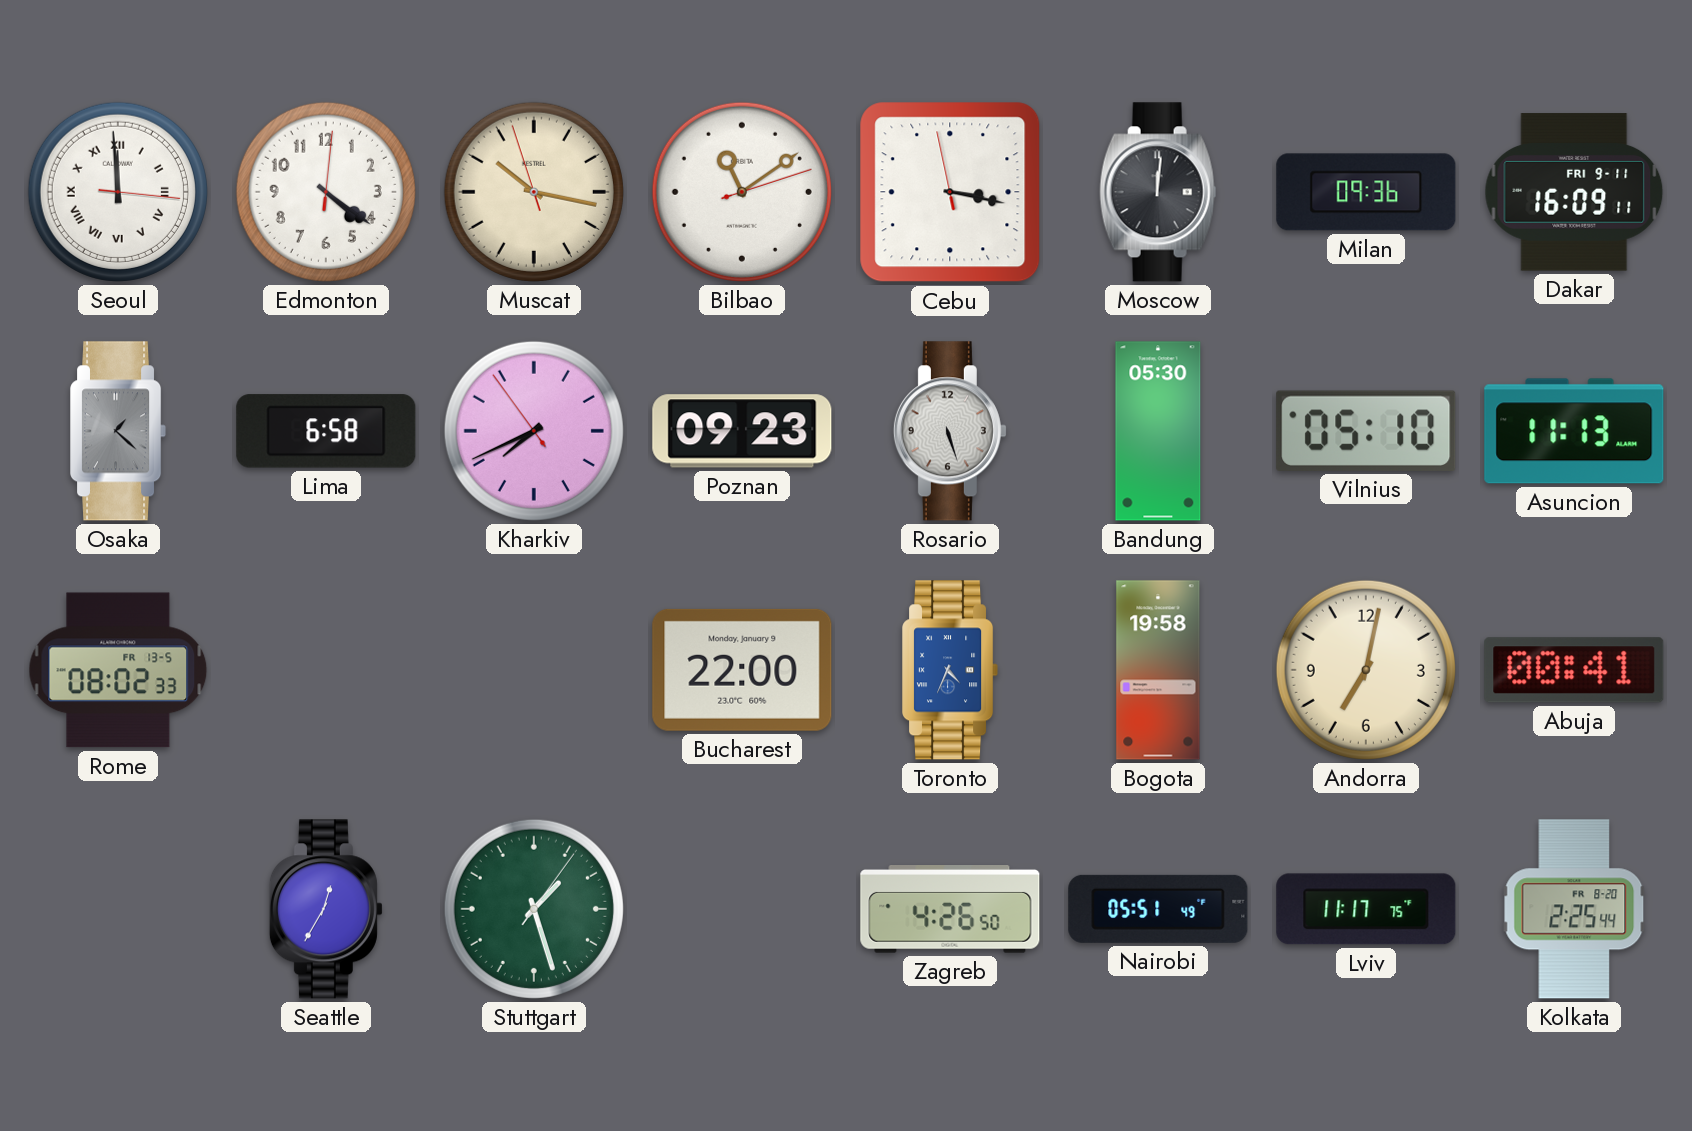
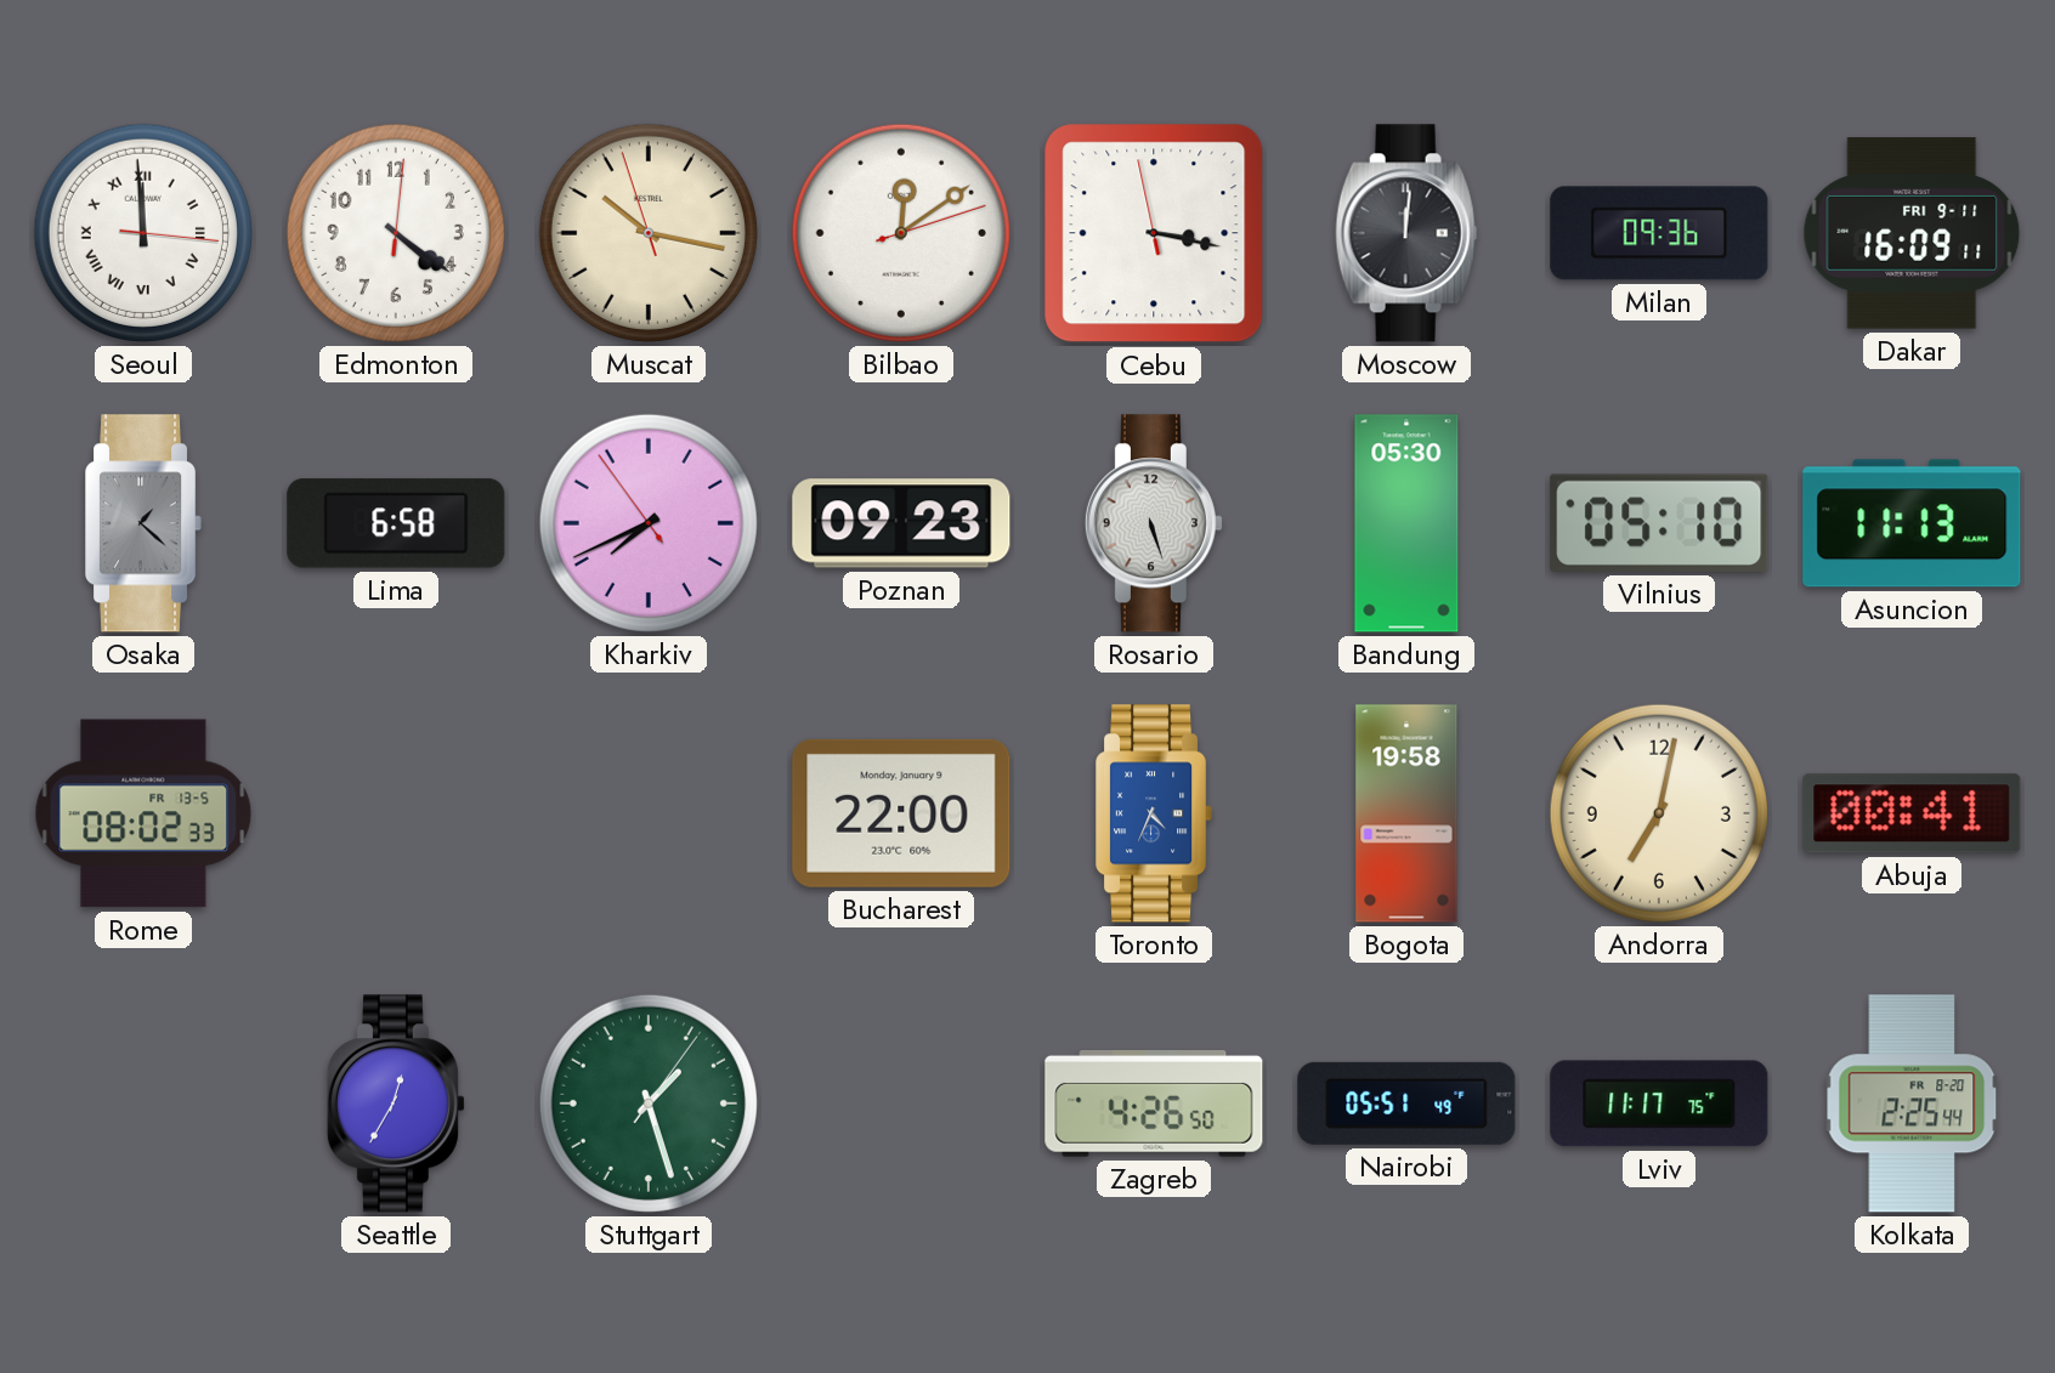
Bilbao: 11:09 -> 12:09 (901, 233)
